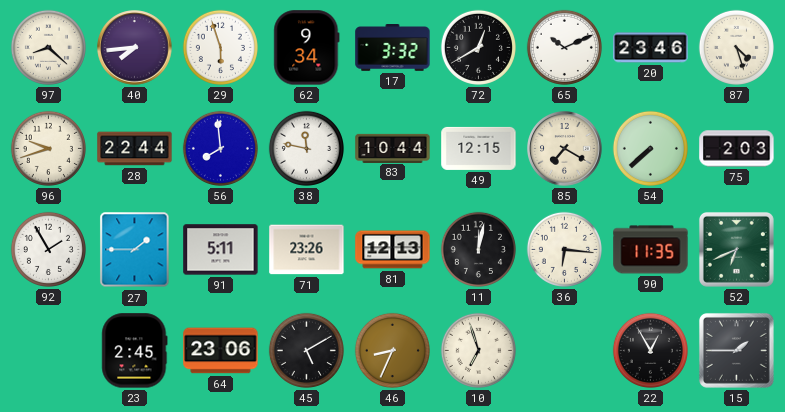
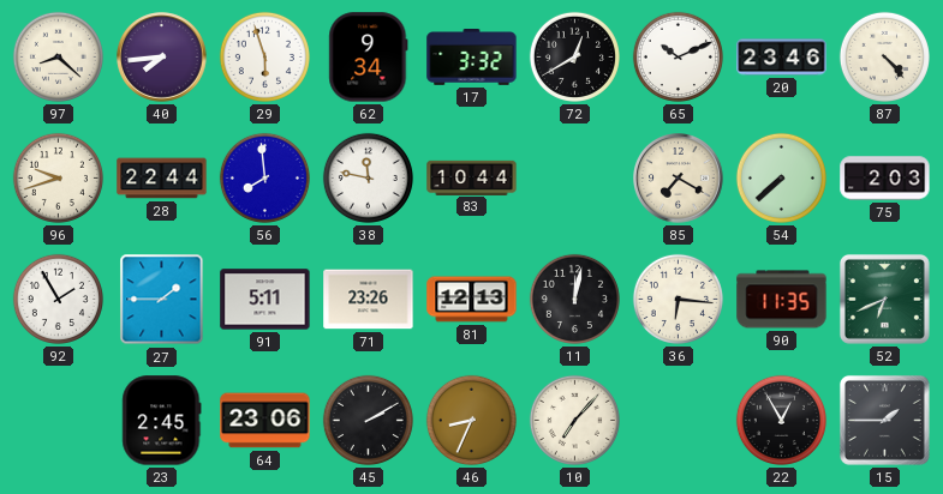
87: 4:27 -> 4:23 (884, 56)
49: 12:15 -> none (479, 148)
45: 5:10 -> 2:10 (368, 420)
10: 6:57 -> 7:07 (574, 420)
